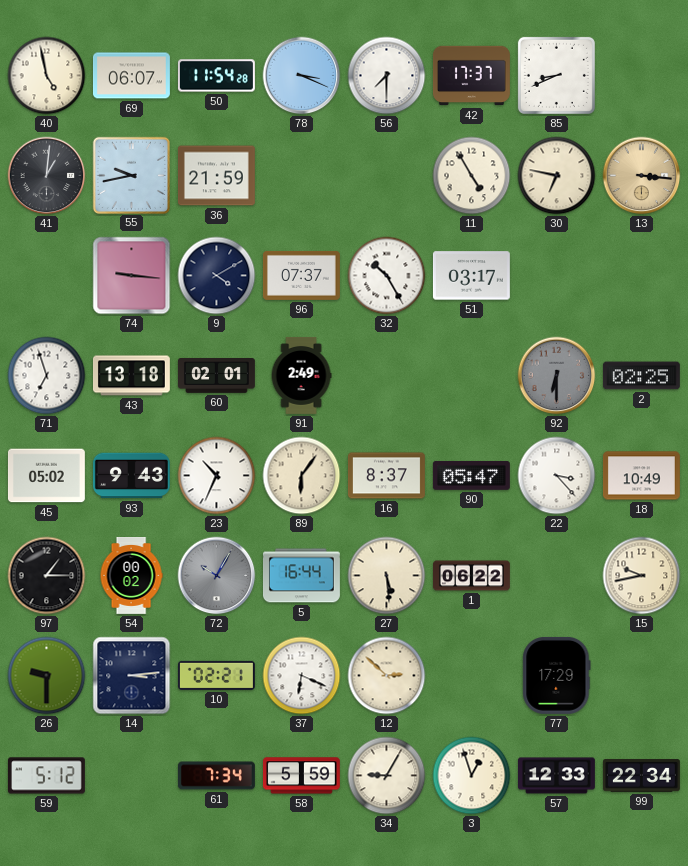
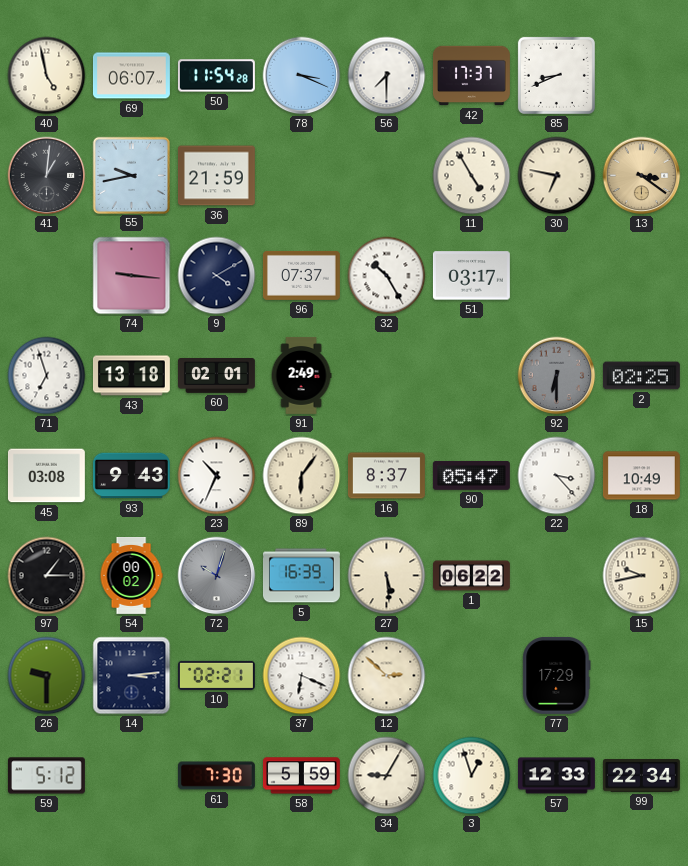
13: 3:16 -> 3:21 (642, 176)
45: 05:02 -> 03:08 (46, 476)
72: 10:05 -> 10:03 (217, 576)
5: 16:44 -> 16:39 (301, 576)
61: 7:34 -> 7:30 (216, 776)
